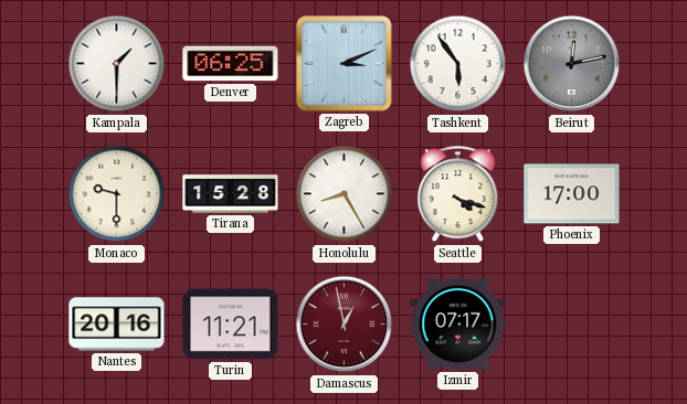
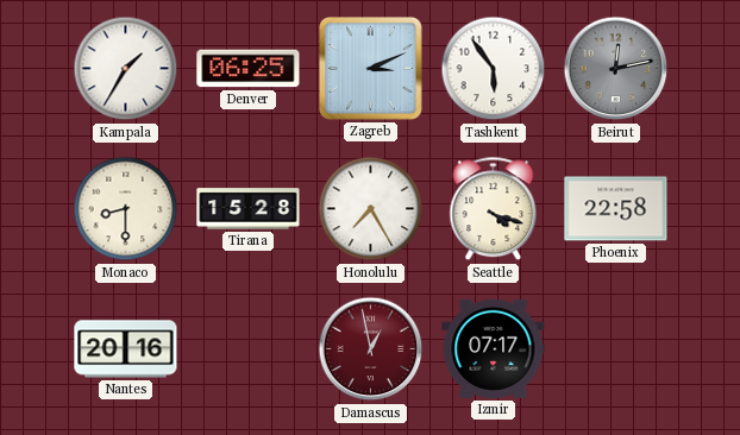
Kampala: 1:30 -> 1:35 (126, 69)
Monaco: 9:30 -> 8:30 (126, 209)
Honolulu: 8:25 -> 7:25 (371, 209)
Phoenix: 17:00 -> 22:58 (616, 209)
Turin: 11:21 -> none (231, 325)
